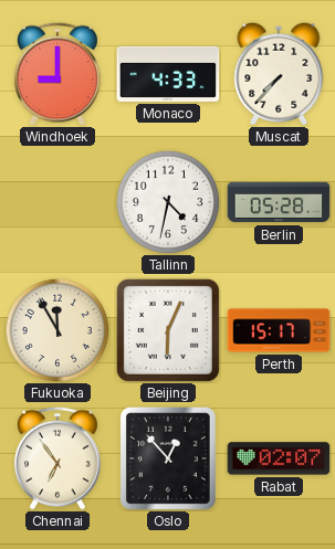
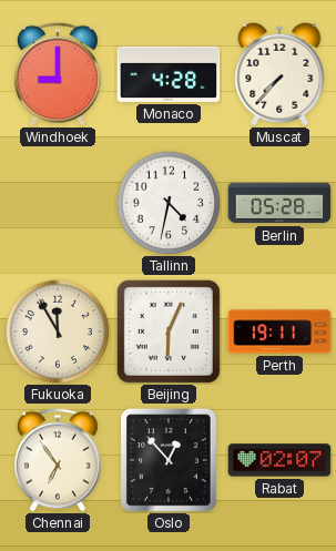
Monaco: 4:33 -> 4:28 (169, 74)
Perth: 15:17 -> 19:11 (279, 331)
